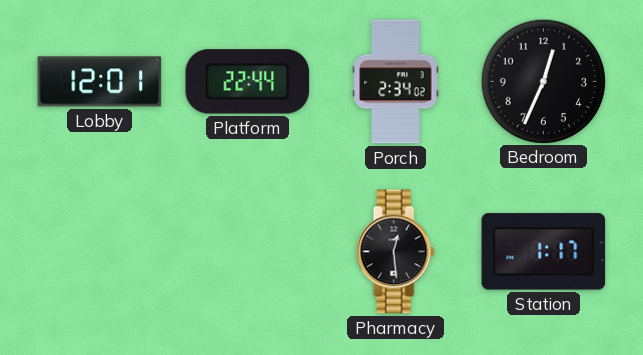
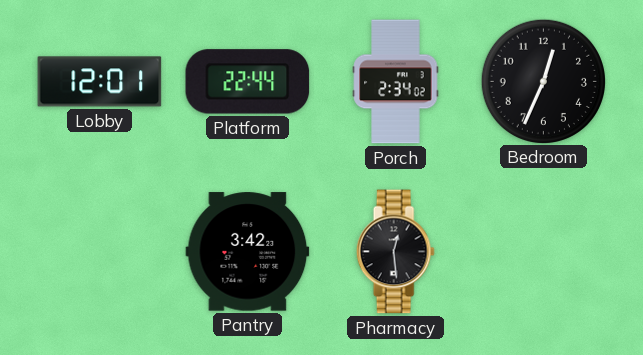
Pantry: none -> 3:42 (248, 252)
Station: 1:17 -> none (544, 252)
